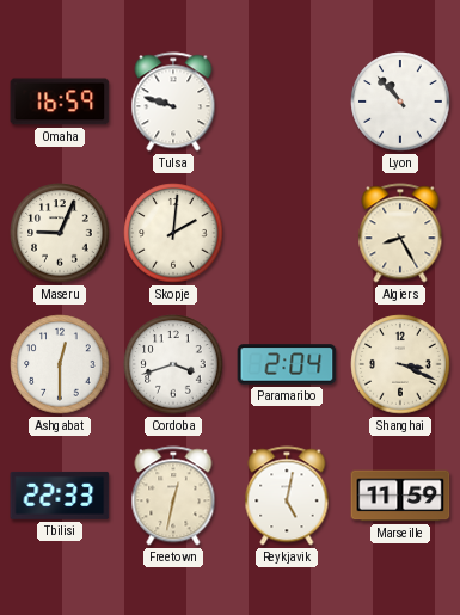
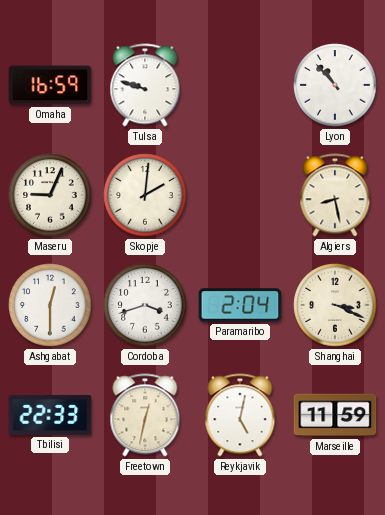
Algiers: 8:25 -> 8:28 (335, 195)
